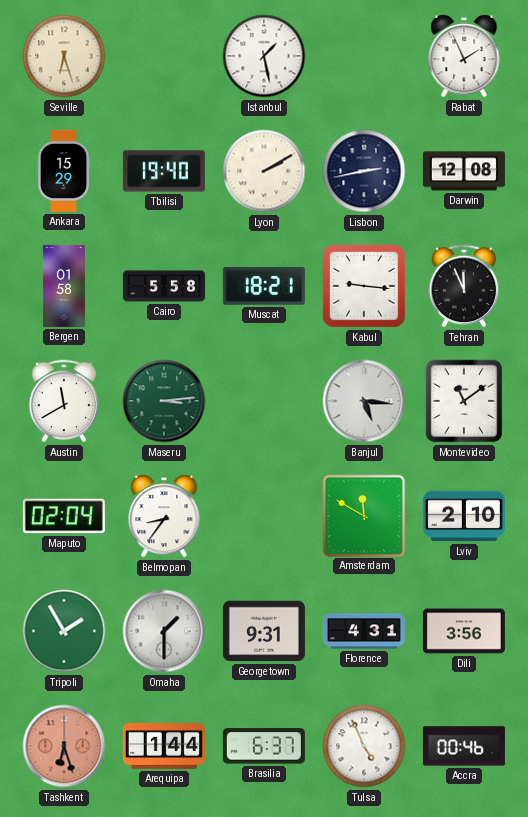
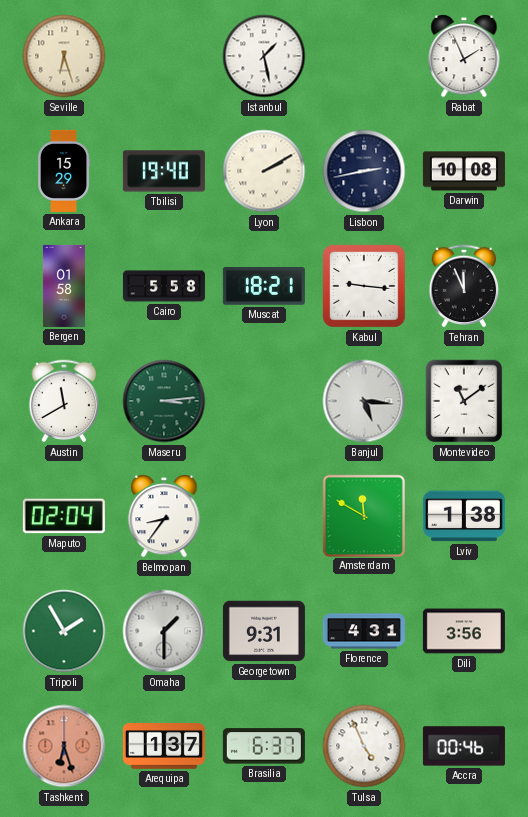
Darwin: 12:08 -> 10:08 (464, 171)
Lviv: 2:10 -> 1:38 (464, 516)
Arequipa: 1:44 -> 1:37 (164, 746)
